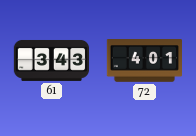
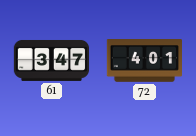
61: 3:43 -> 3:47 (52, 60)
